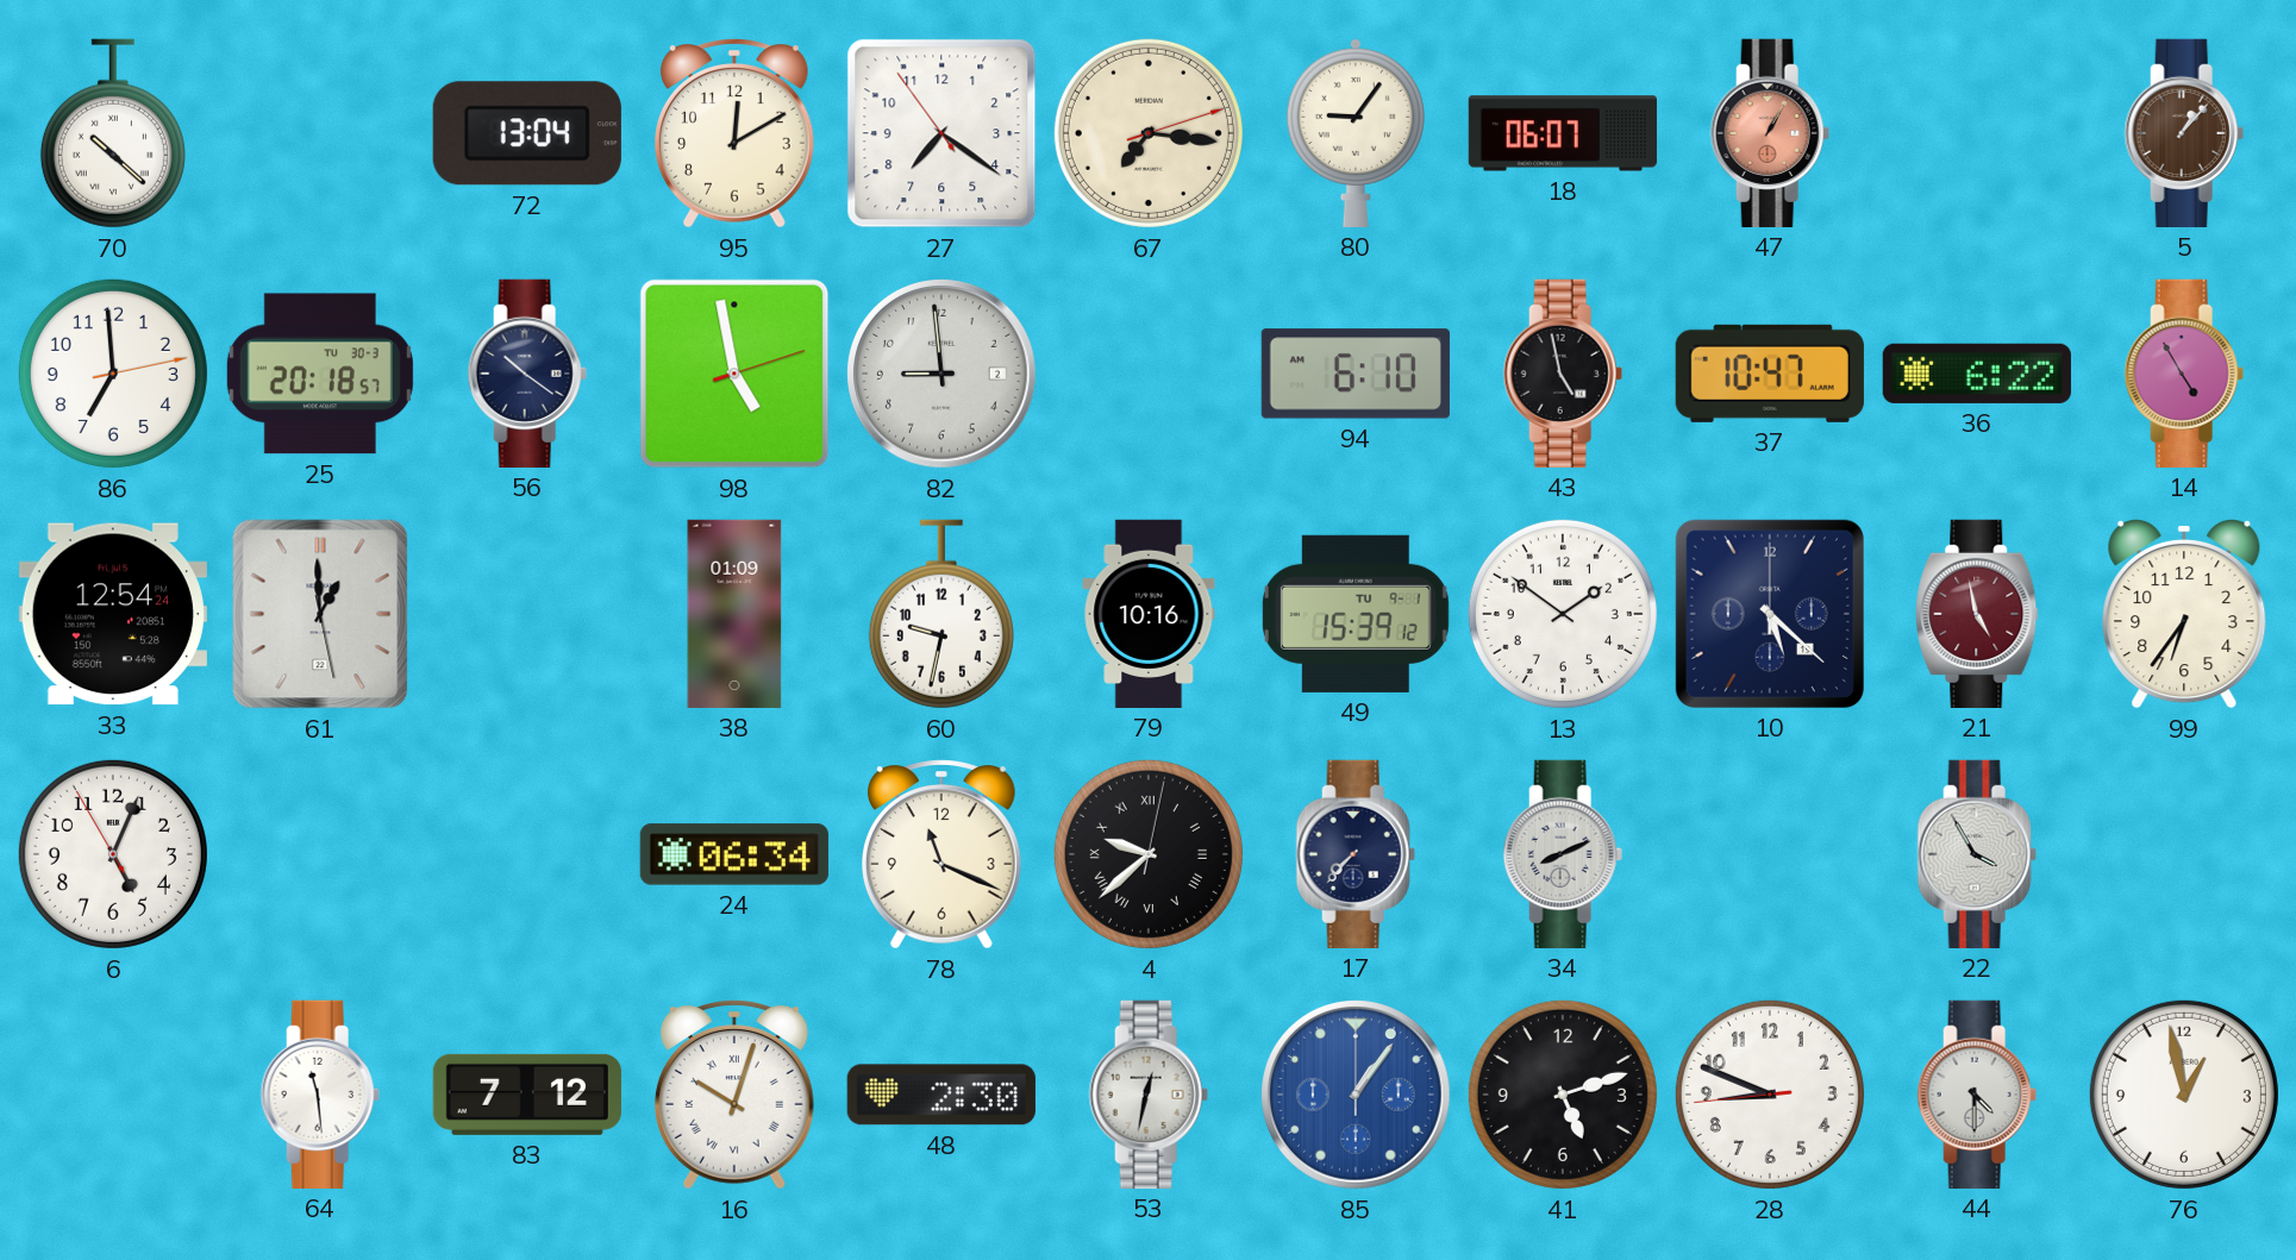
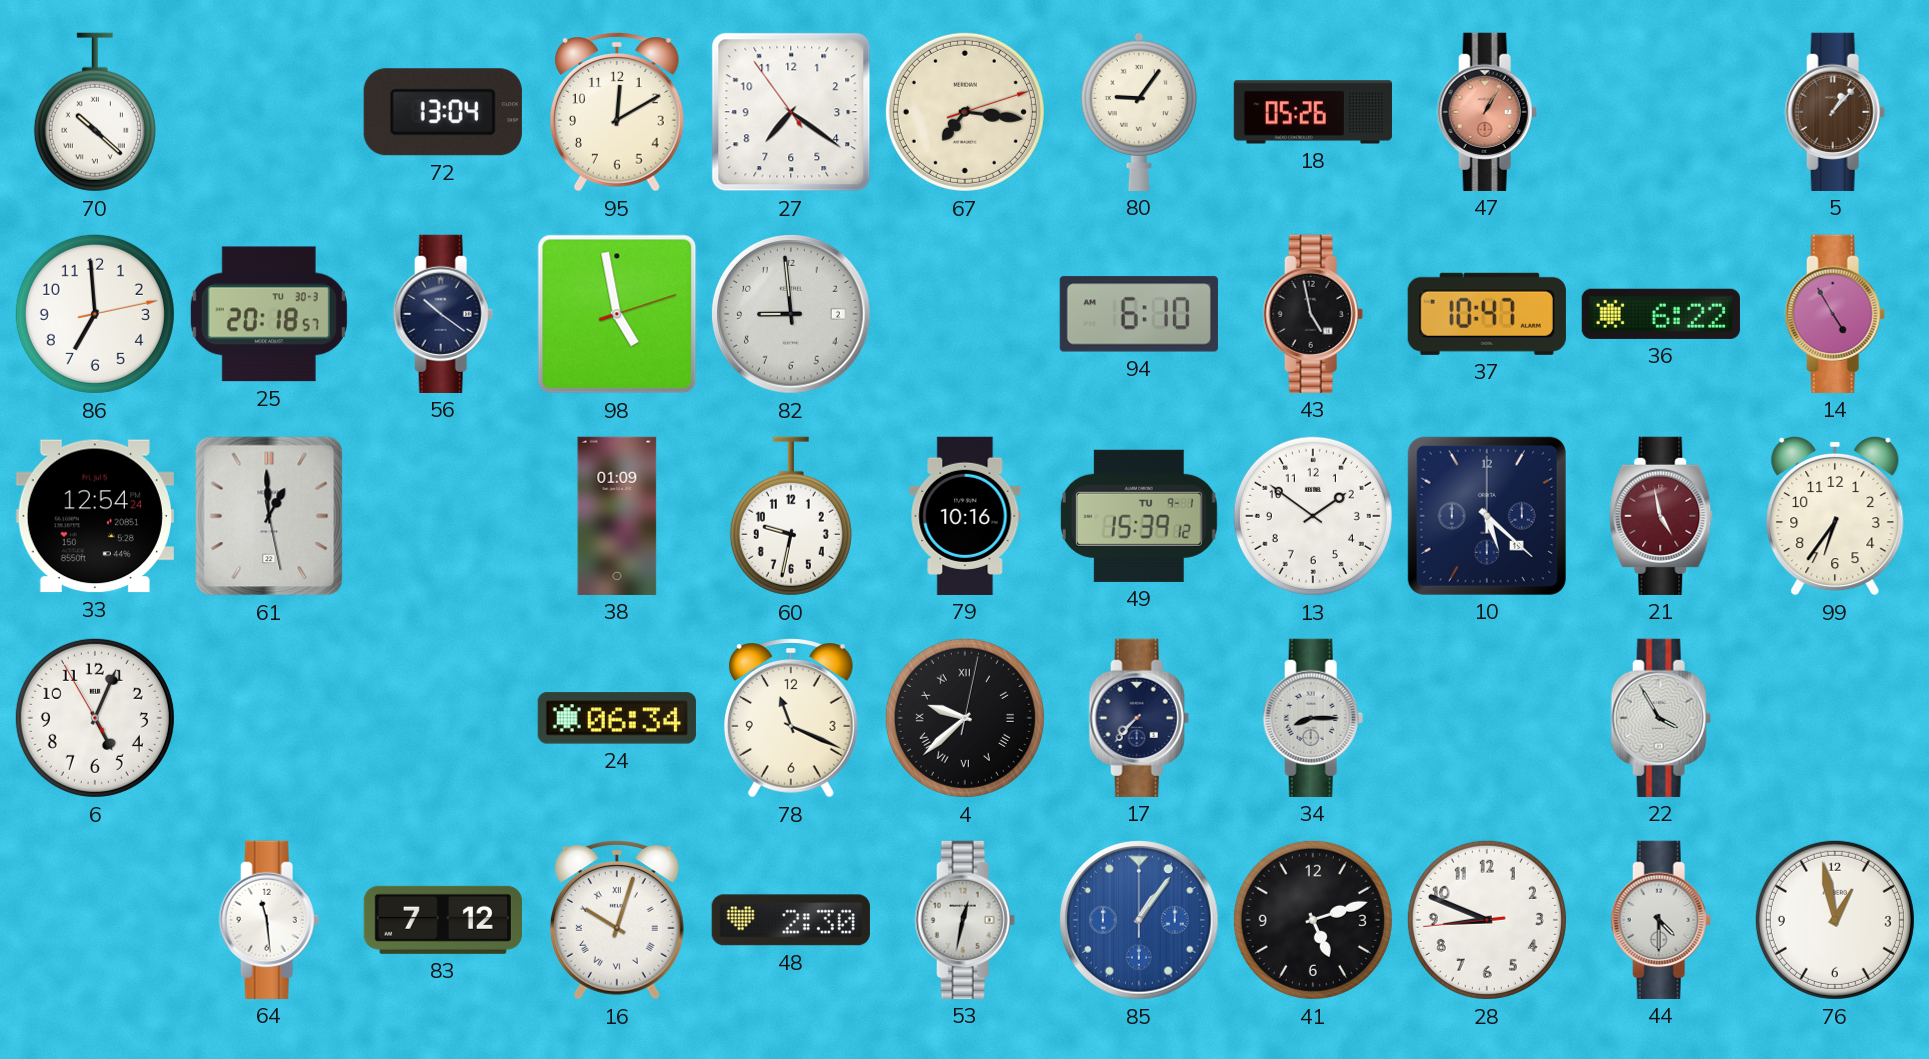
18: 06:07 -> 05:26 (1313, 112)
34: 8:11 -> 8:15 (1313, 718)
